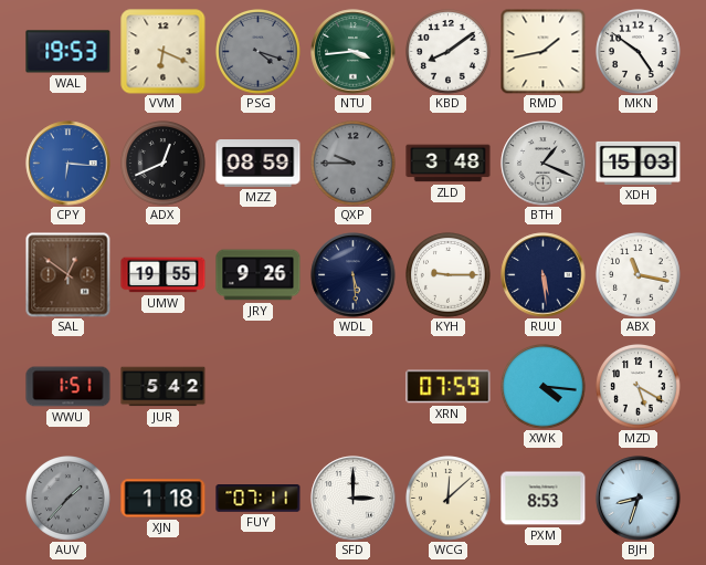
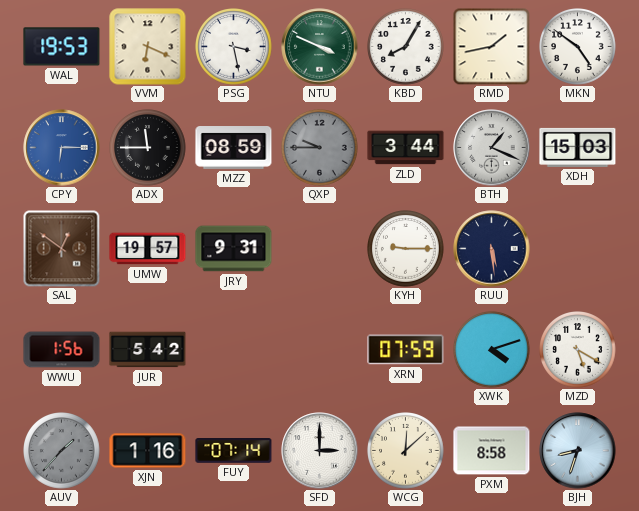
PSG: 4:18 -> 3:28 (234, 47)
PSG dial: grey -> white (234, 47)
NTU: 3:44 -> 3:49 (320, 47)
KBD: 8:09 -> 8:05 (406, 47)
CPY: 6:16 -> 6:15 (62, 148)
ADX: 12:41 -> 11:45 (148, 148)
ZLD: 3:48 -> 3:44 (406, 148)
UMW: 19:55 -> 19:57 (148, 249)
JRY: 9:26 -> 9:31 (234, 249)
WDL: 5:29 -> none (354, 275)
ABX: 11:17 -> none (639, 275)
WWU: 1:51 -> 1:56 (62, 350)
XWK: 4:16 -> 4:12 (492, 350)
XJN: 1:18 -> 1:16 (148, 451)
FUY: 07:11 -> 07:14 (234, 451)
PXM: 8:53 -> 8:58 (492, 451)
